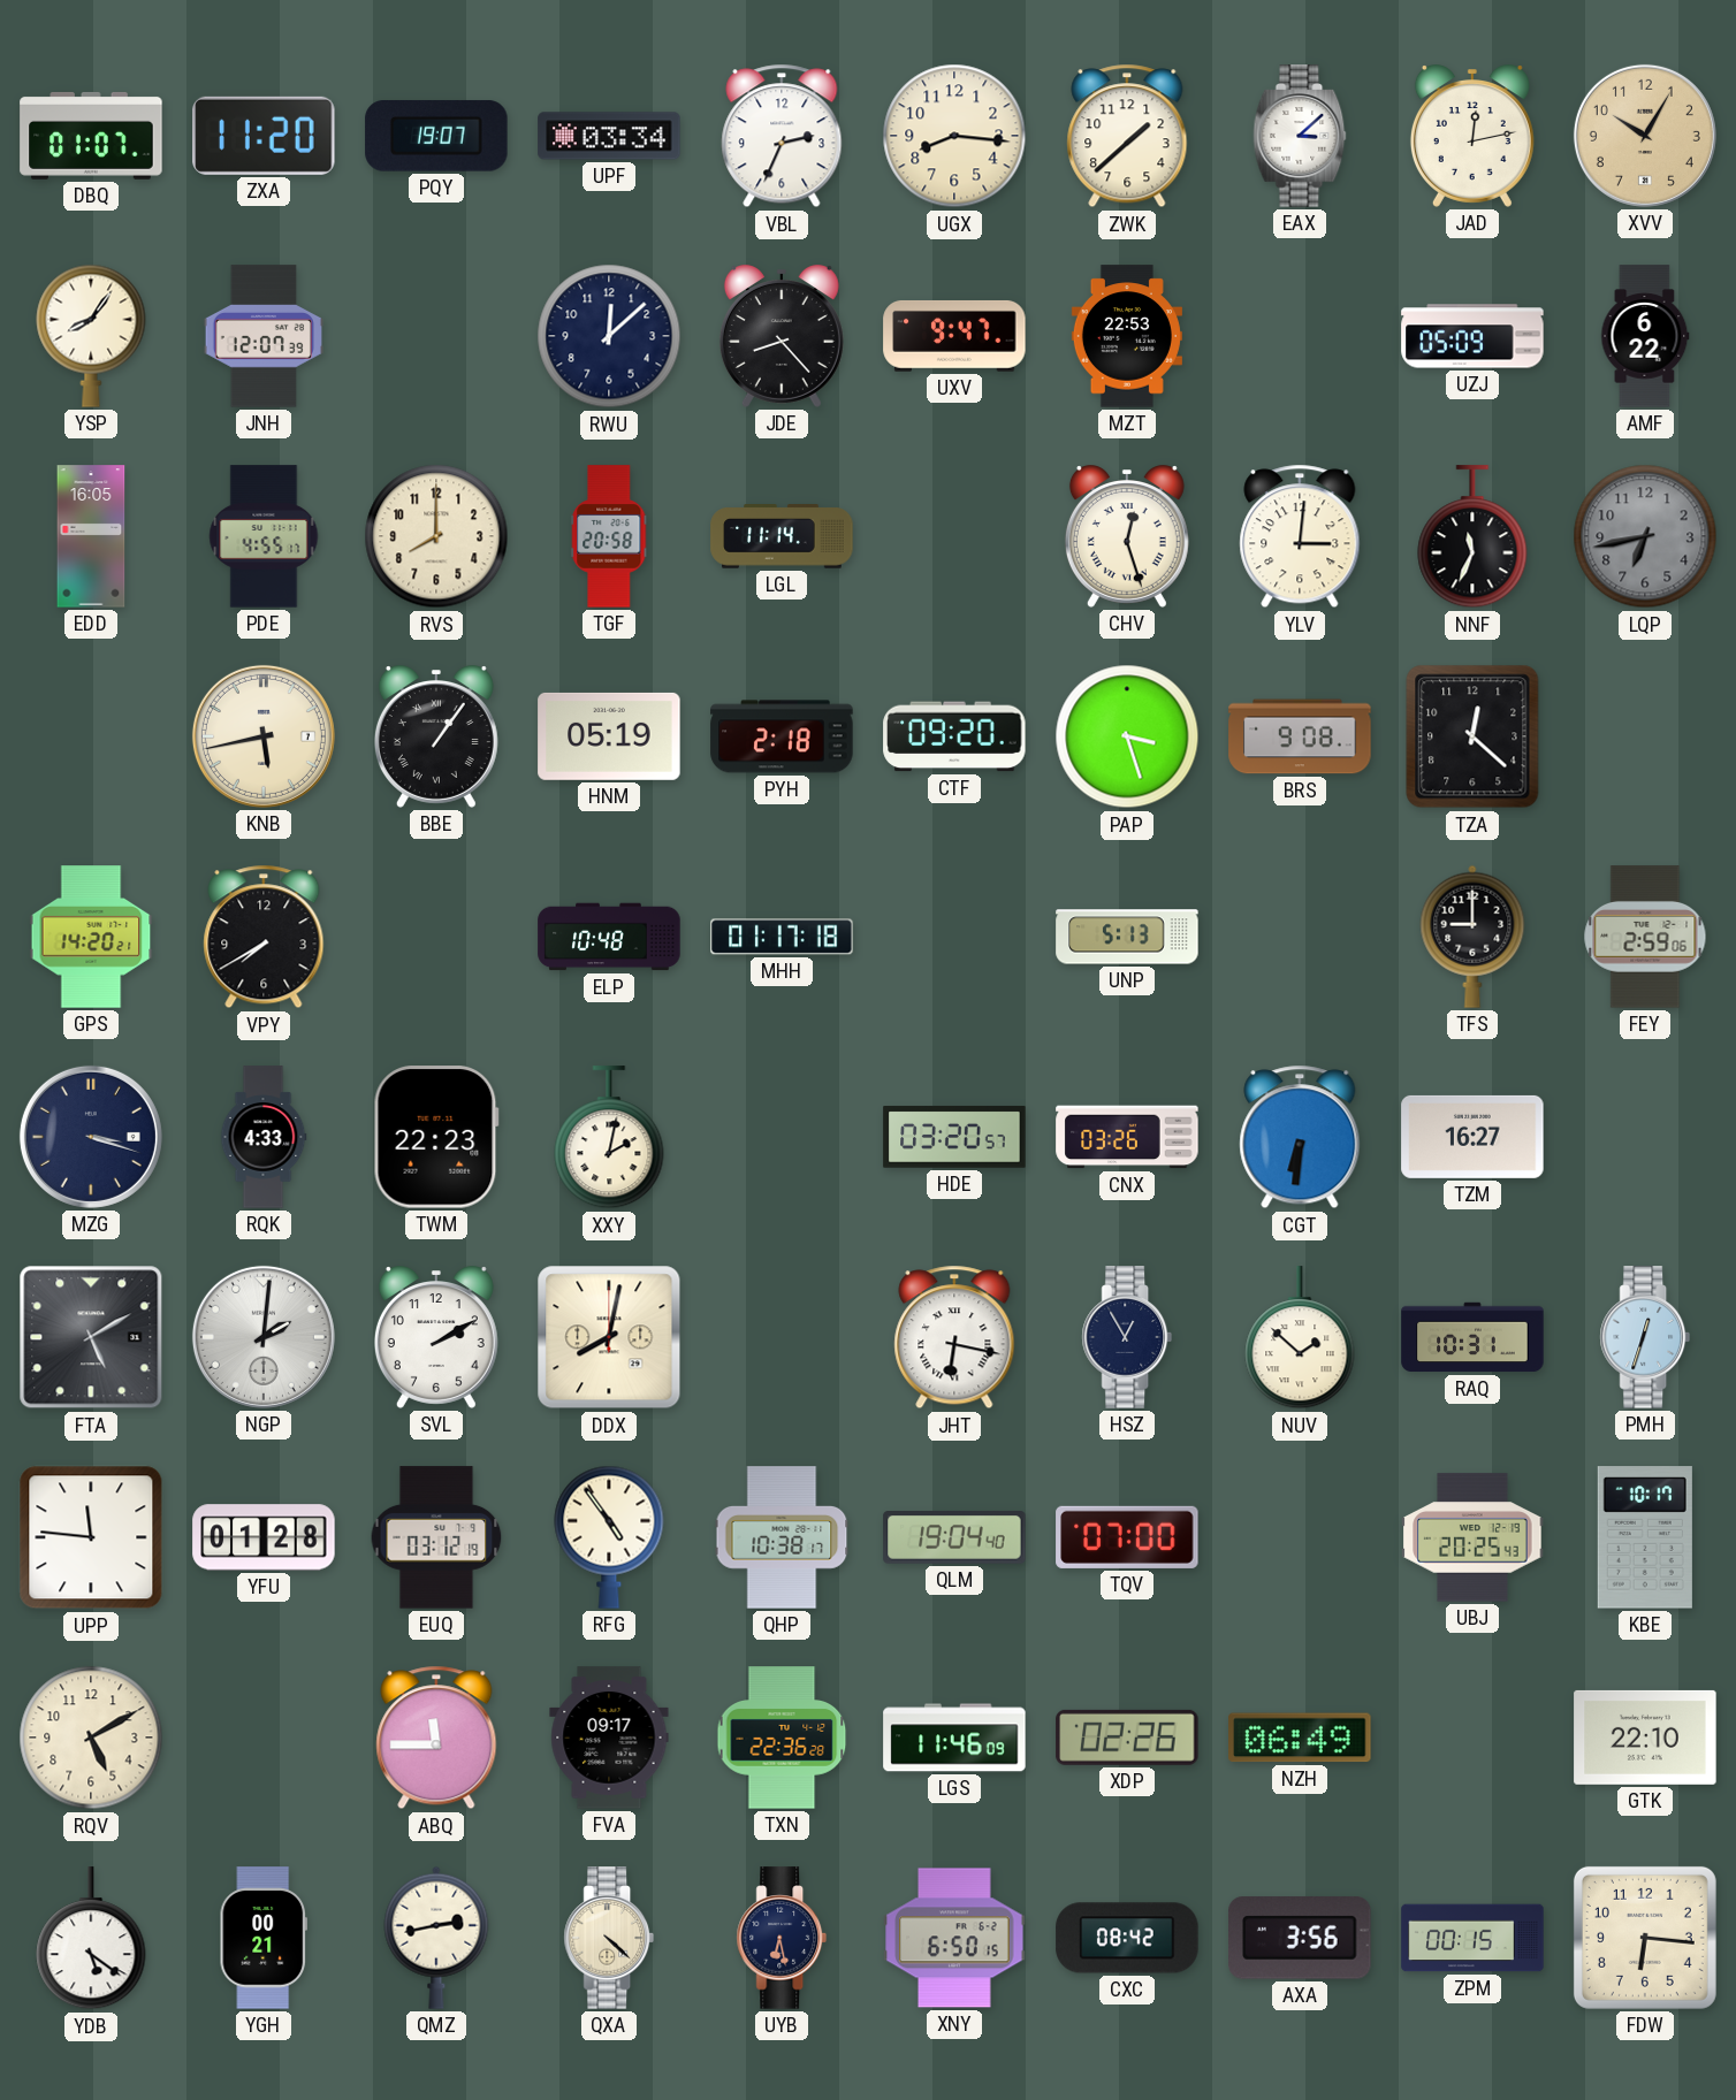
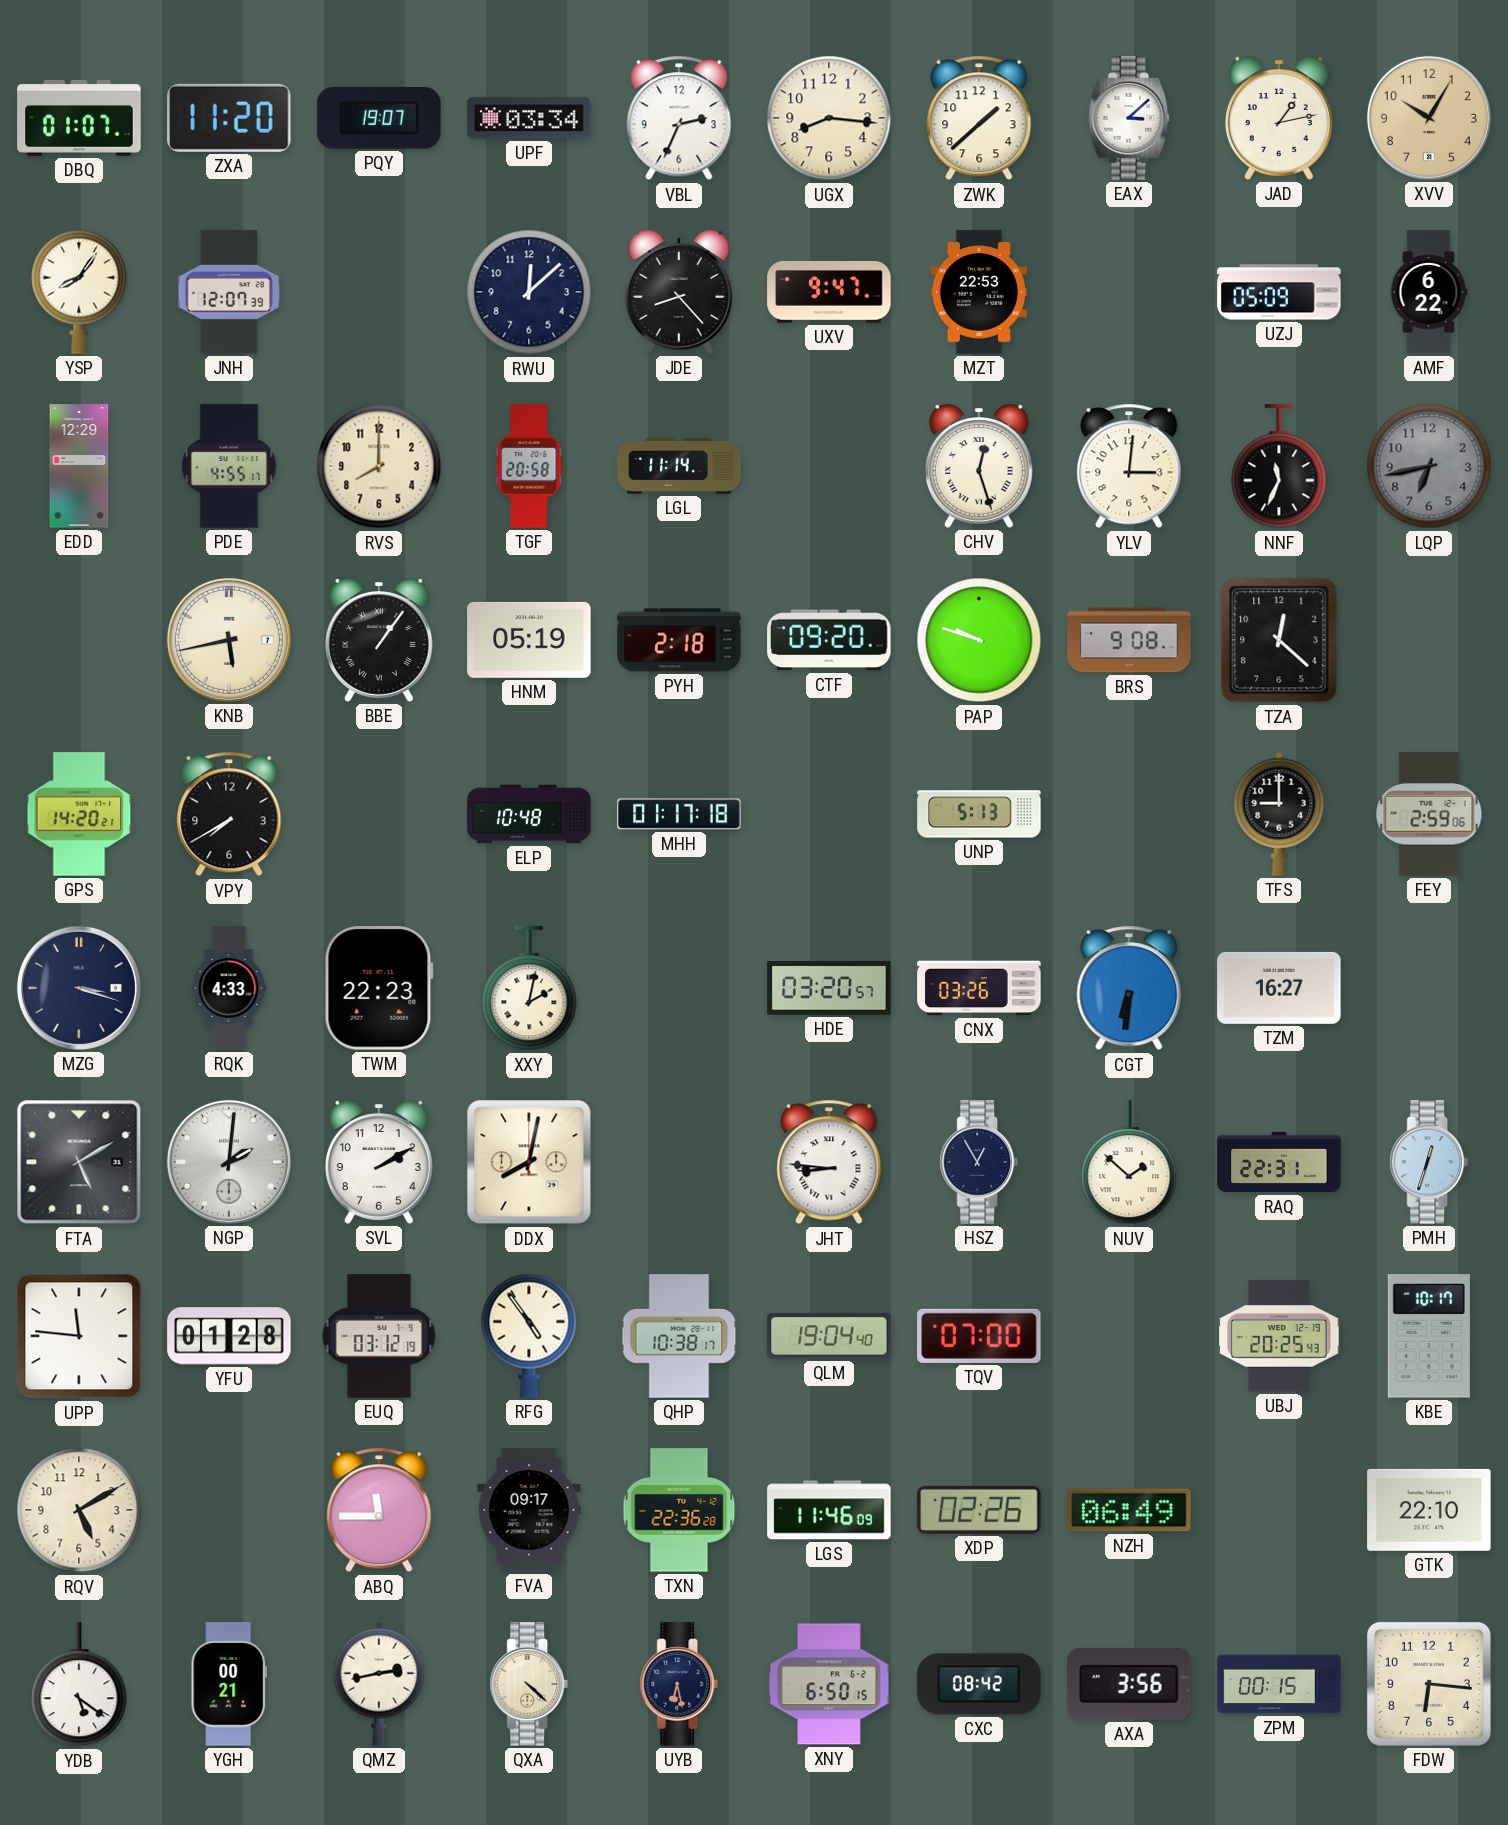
JAD: 12:13 -> 1:13 (1279, 118)
EDD: 16:05 -> 12:29 (79, 466)
PAP: 3:27 -> 9:48 (979, 640)
JHT: 6:17 -> 8:46 (829, 1162)
RAQ: 10:31 -> 22:31 (1279, 1162)
